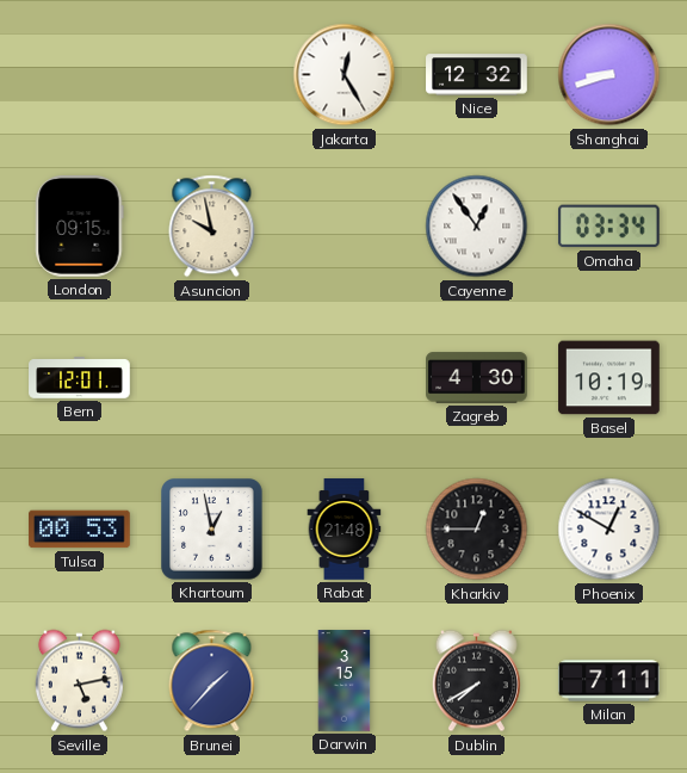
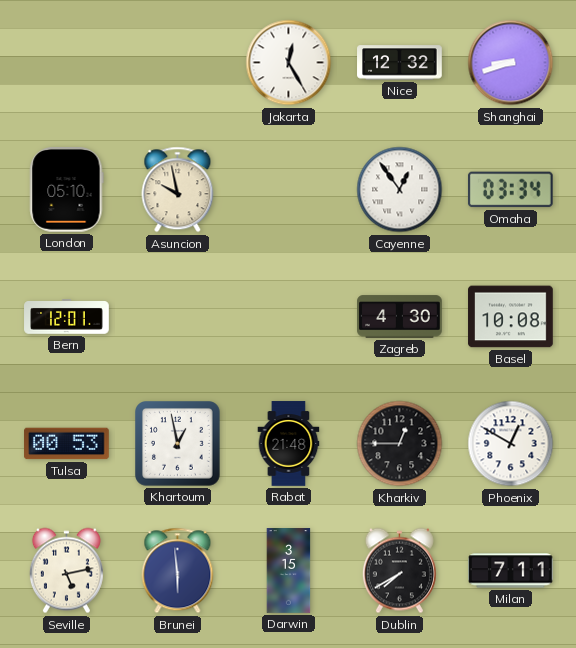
London: 09:15 -> 05:10 (67, 190)
Basel: 10:19 -> 10:08 (511, 317)
Brunei: 1:37 -> 5:59 (178, 571)
